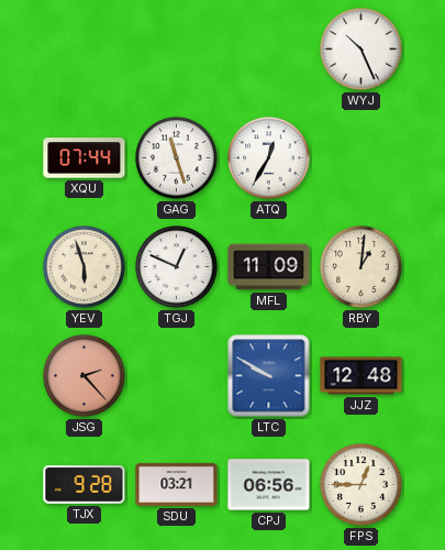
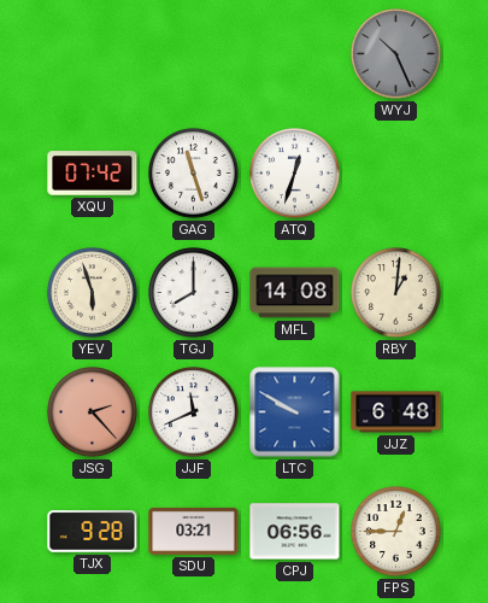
WYJ dial: white -> grey (396, 54)
XQU: 07:44 -> 07:42 (93, 174)
ATQ: 12:35 -> 12:33 (295, 174)
TGJ: 12:49 -> 8:00 (194, 293)
MFL: 11:09 -> 14:08 (295, 293)
JJF: none -> 11:41 (194, 412)
JJZ: 12:48 -> 6:48 (396, 412)
